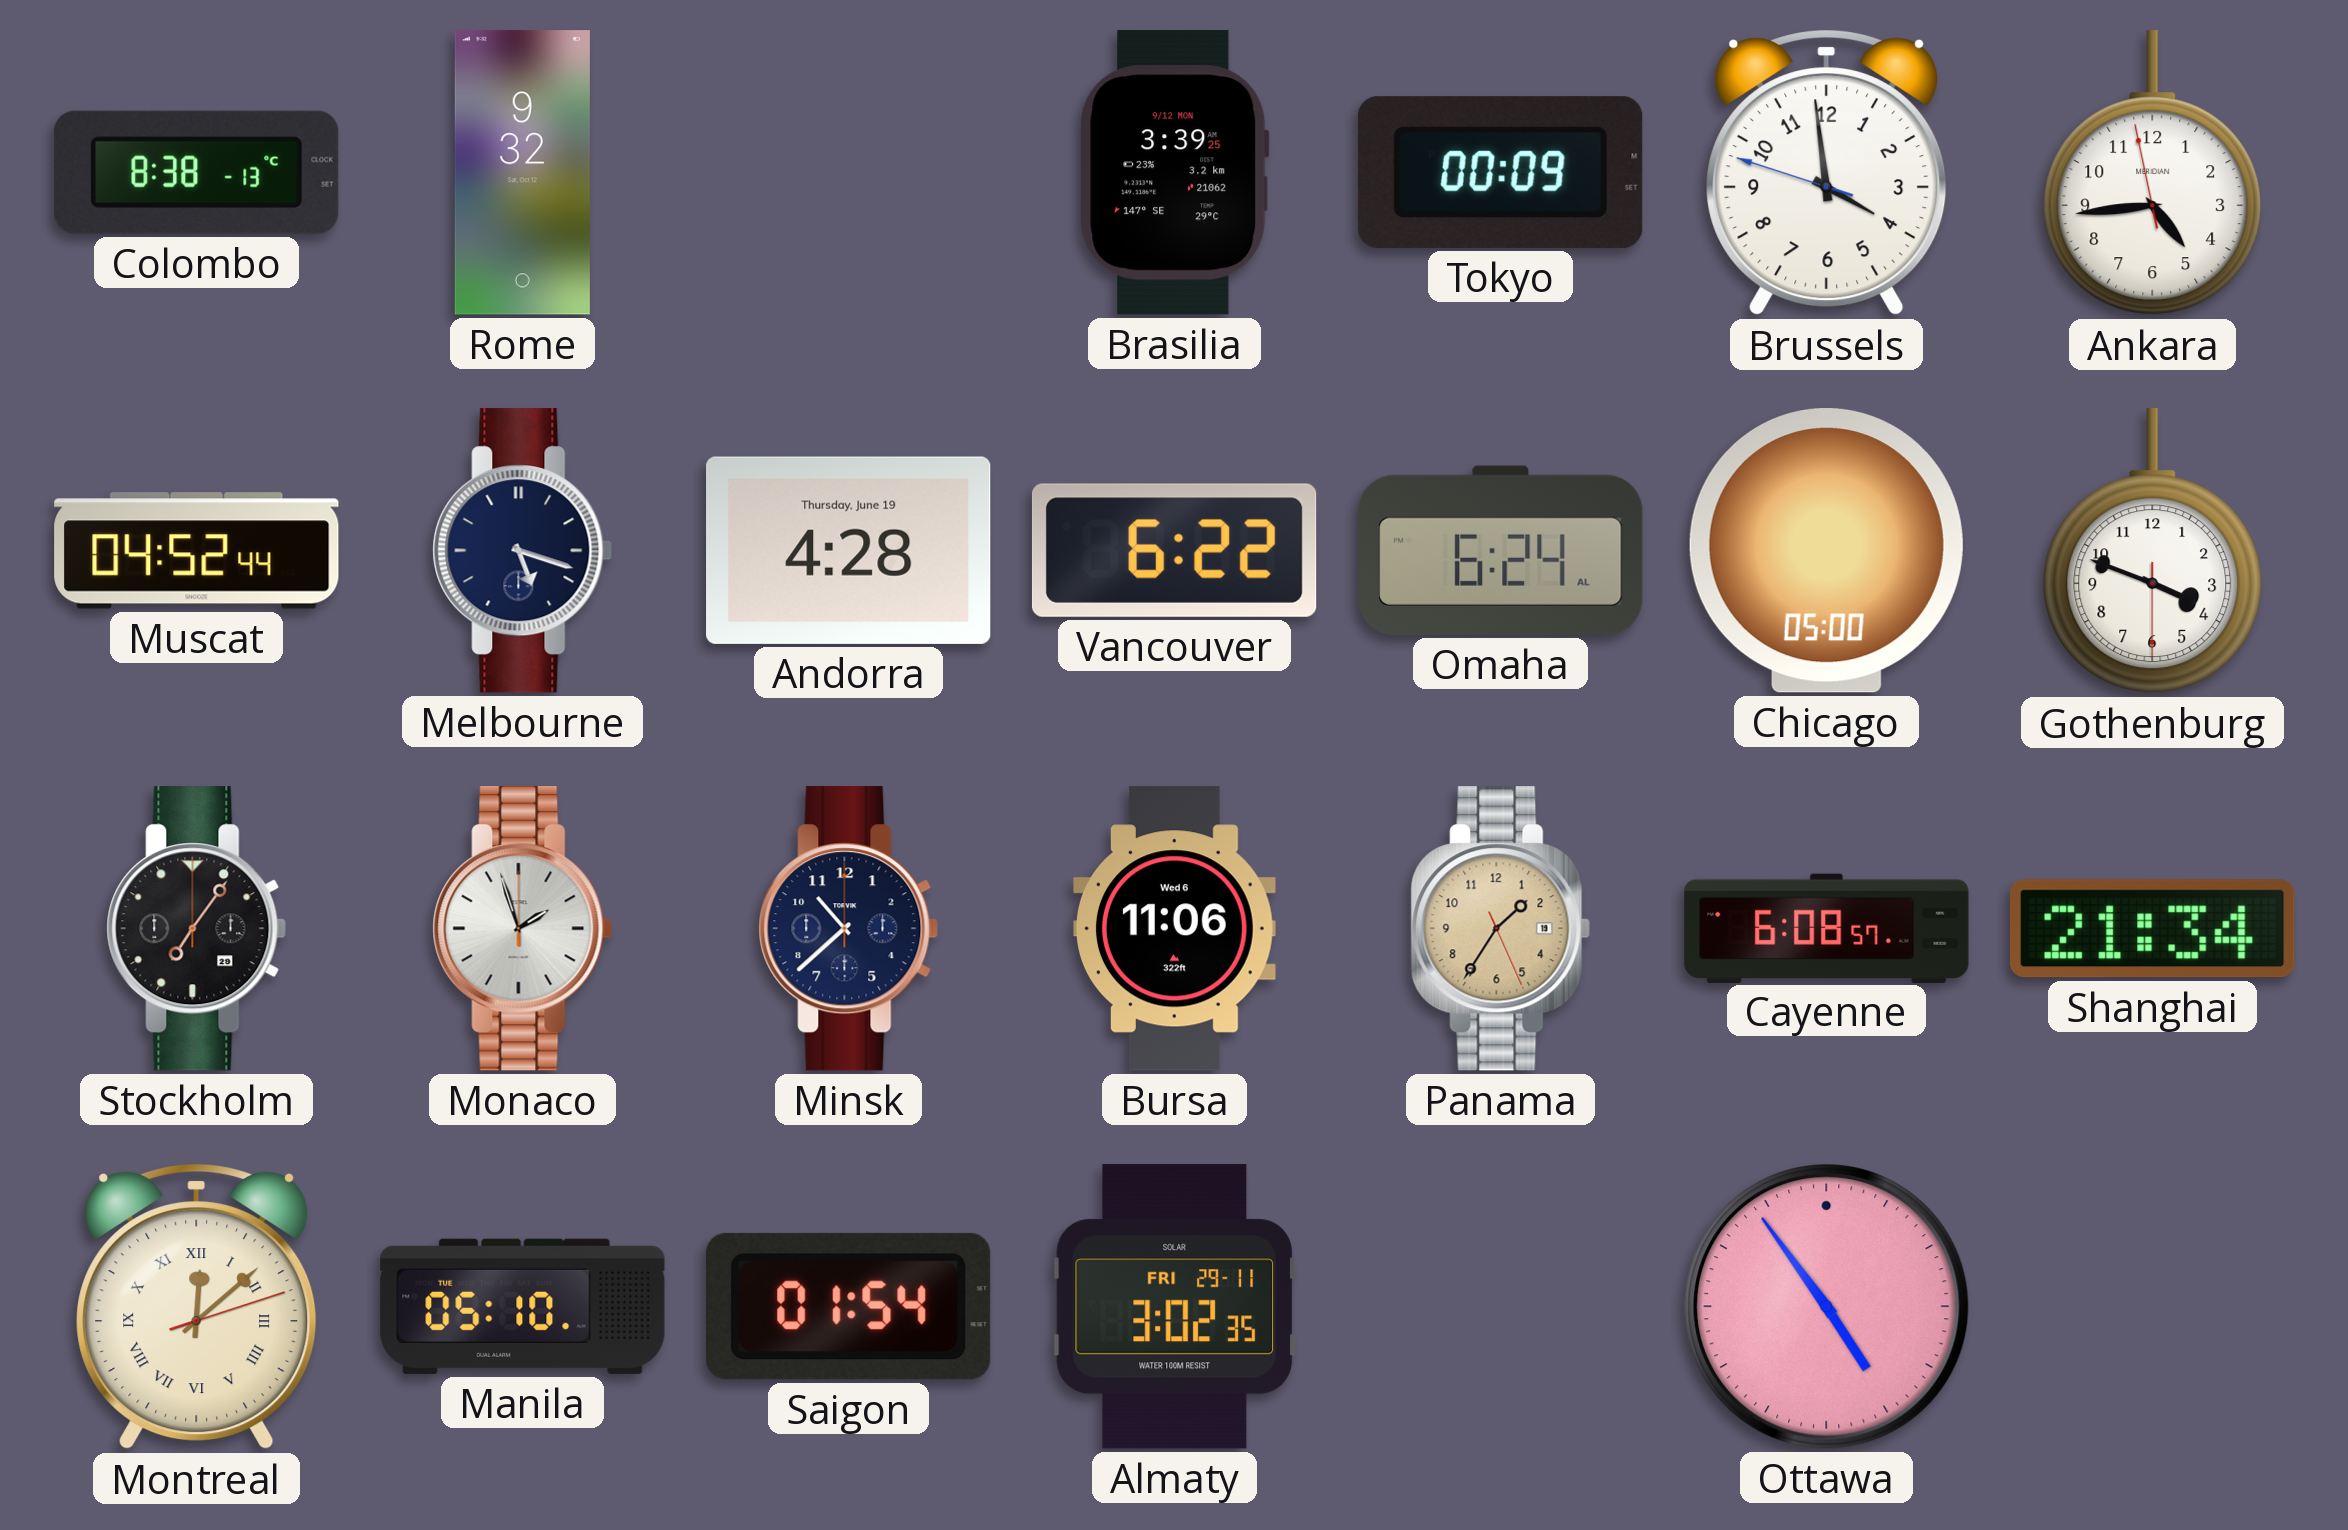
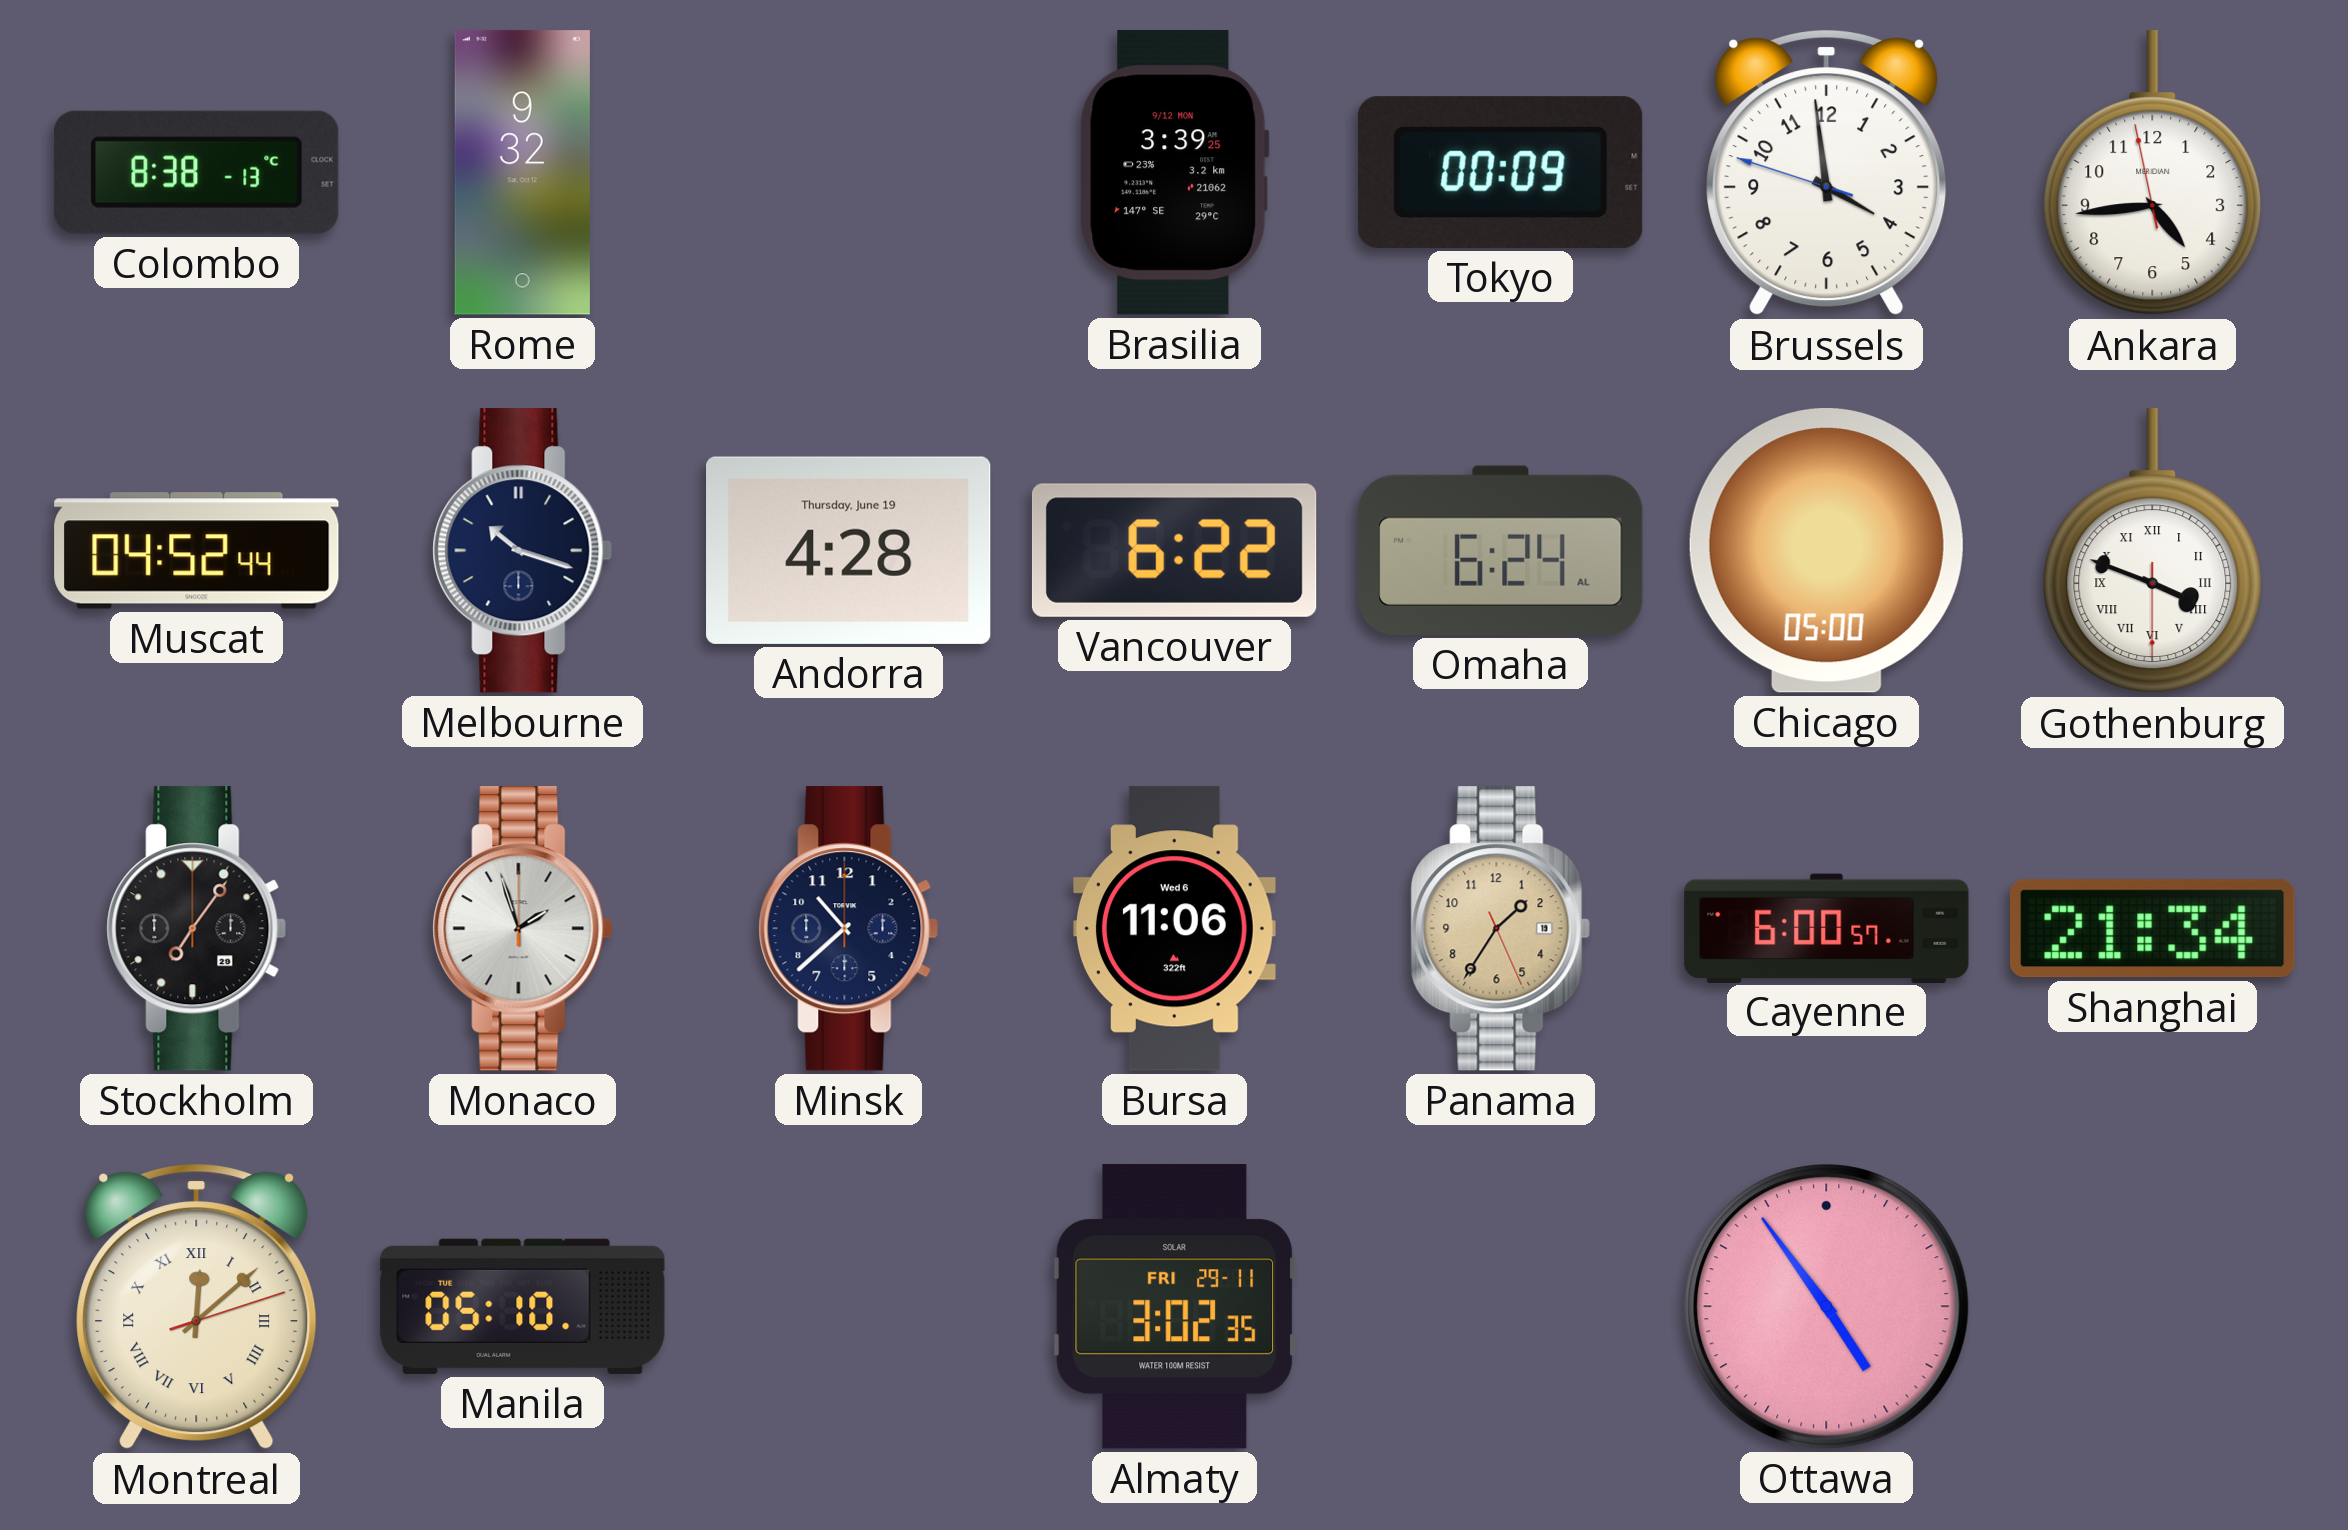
Melbourne: 5:18 -> 10:18 (523, 551)
Gothenburg numerals: Arabic -> Roman (2153, 551)
Cayenne: 6:08 -> 6:00 (1827, 928)
Saigon: 01:54 -> none (848, 1306)
